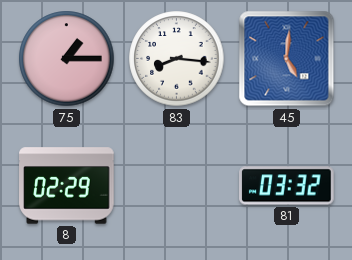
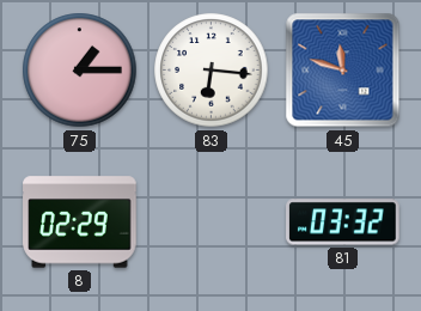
83: 8:16 -> 6:16 (212, 71)
45: 5:01 -> 11:48 (343, 71)
